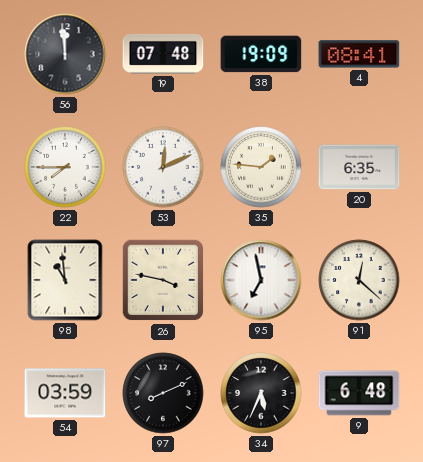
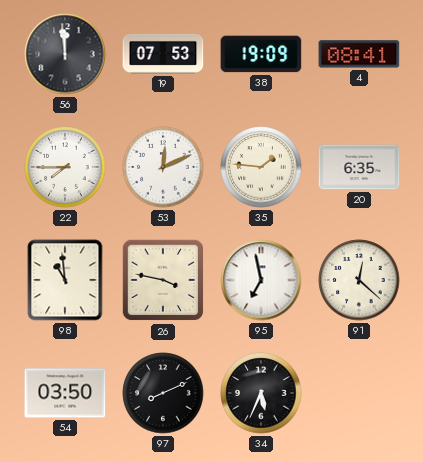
19: 07:48 -> 07:53 (163, 54)
54: 03:59 -> 03:50 (65, 393)
9: 6:48 -> none (359, 393)
